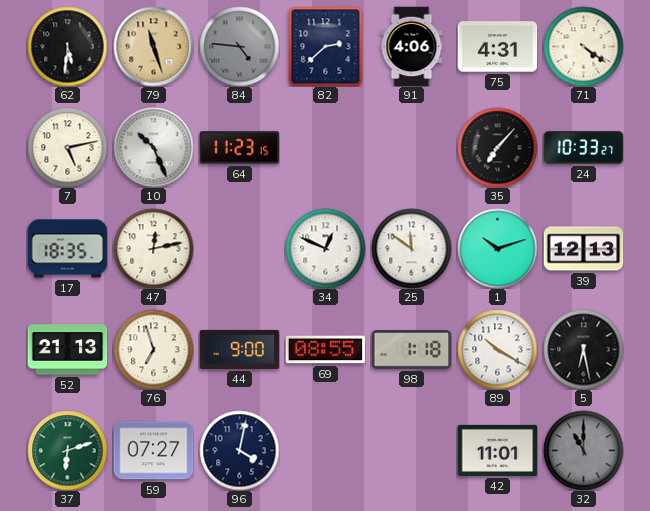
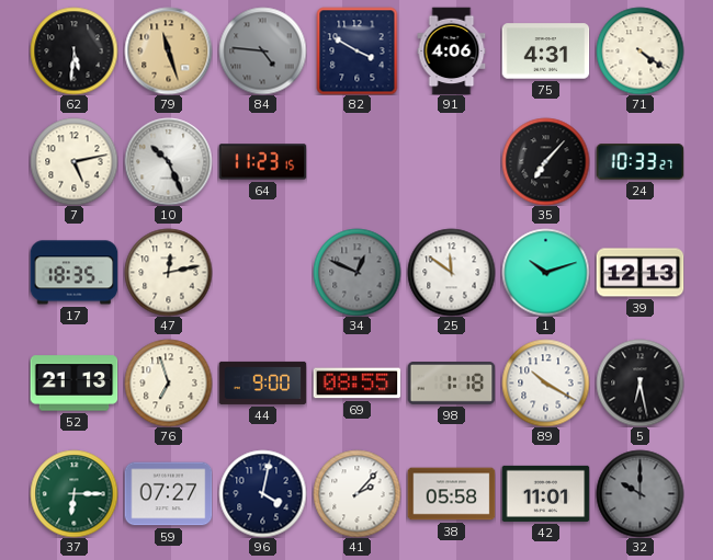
82: 2:38 -> 3:50 (358, 50)
34 dial: white -> grey (356, 272)
37: 6:12 -> 6:15 (73, 493)
41: none -> 2:07 (356, 493)
38: none -> 05:58 (451, 494)
32: 11:00 -> 10:00 (640, 493)
